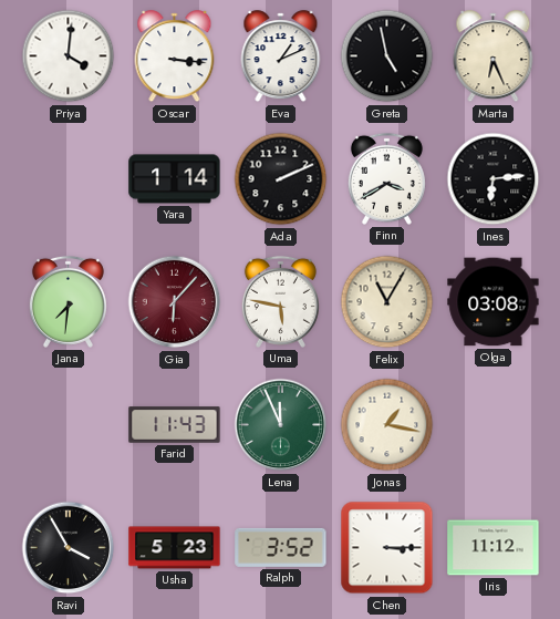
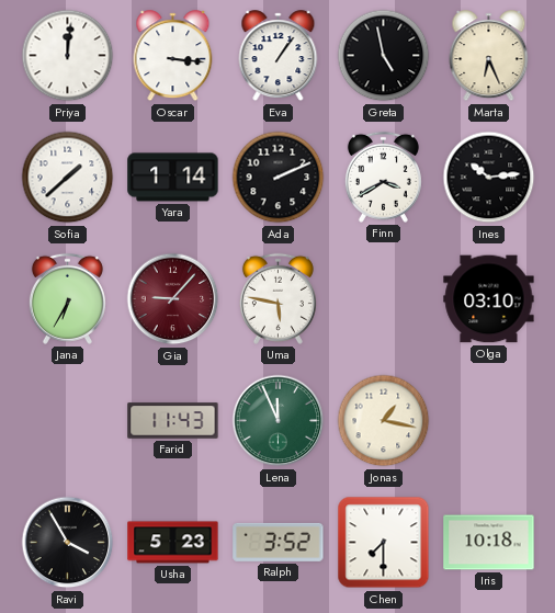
Priya: 4:01 -> 12:01 (68, 56)
Eva: 1:11 -> 1:06 (279, 56)
Sofia: none -> 1:38 (68, 178)
Ines: 6:14 -> 10:14 (489, 178)
Jana: 7:31 -> 6:35 (67, 298)
Gia: 6:07 -> 9:07 (173, 299)
Felix: 11:05 -> none (387, 302)
Olga: 03:08 -> 03:10 (489, 299)
Chen: 3:15 -> 7:30 (384, 543)
Iris: 11:12 -> 10:18 (489, 543)
